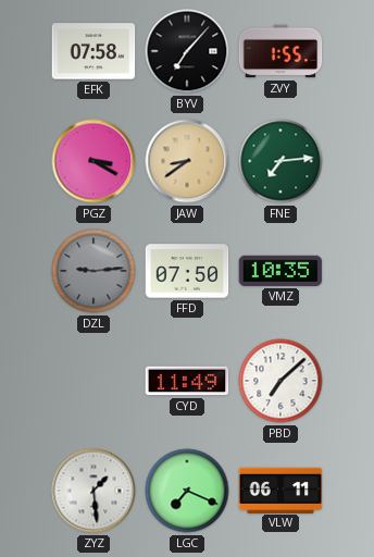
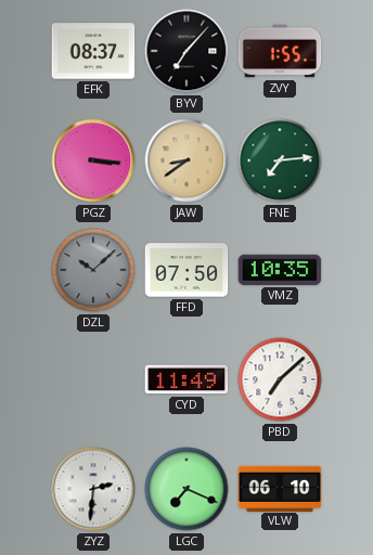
EFK: 07:58 -> 08:37 (93, 51)
PGZ: 3:20 -> 3:16 (93, 160)
DZL: 9:14 -> 10:08 (93, 270)
ZYZ: 1:29 -> 2:31 (93, 489)
VLW: 06:11 -> 06:10 (280, 488)
